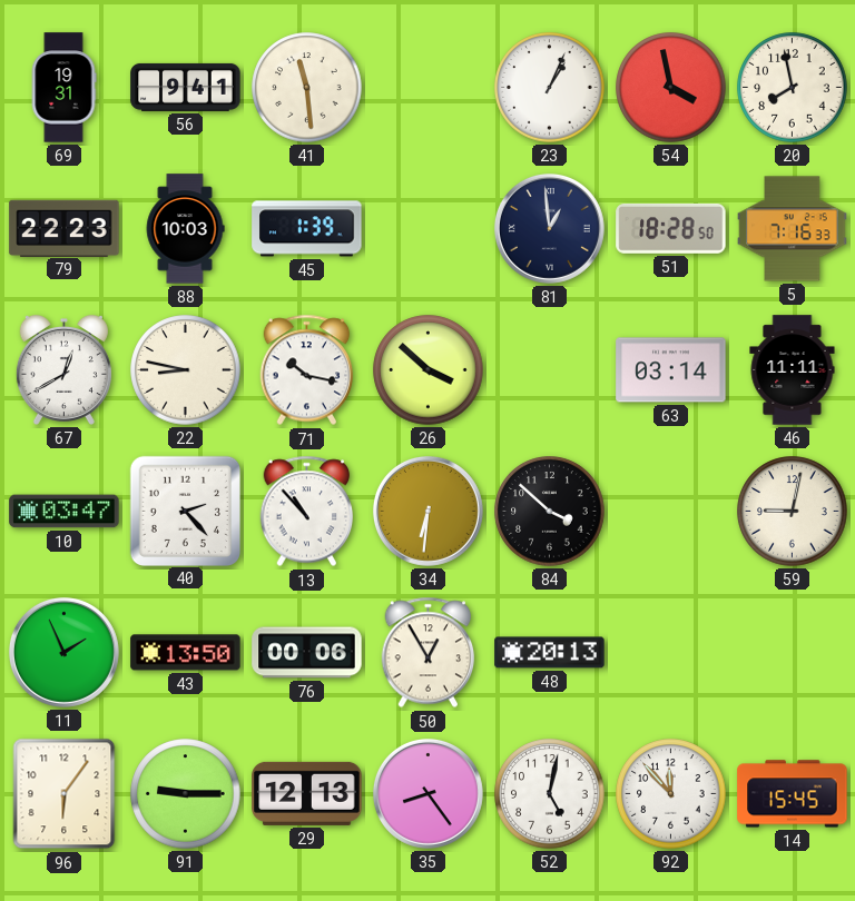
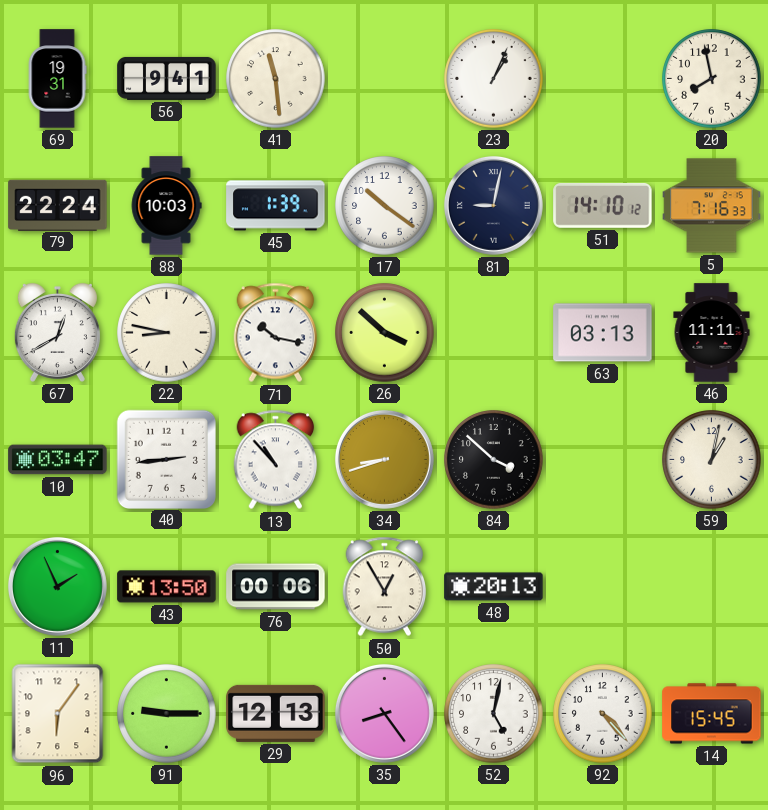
54: 3:58 -> none (671, 88)
79: 22:23 -> 22:24 (58, 205)
17: none -> 10:21 (385, 206)
81: 12:59 -> 9:02 (493, 205)
51: 18:28 -> 14:10 (603, 205)
63: 03:14 -> 03:13 (603, 333)
40: 2:23 -> 2:44 (166, 459)
34: 6:31 -> 8:42 (384, 459)
59: 9:02 -> 1:02 (712, 460)
92: 11:53 -> 4:23 (603, 714)
